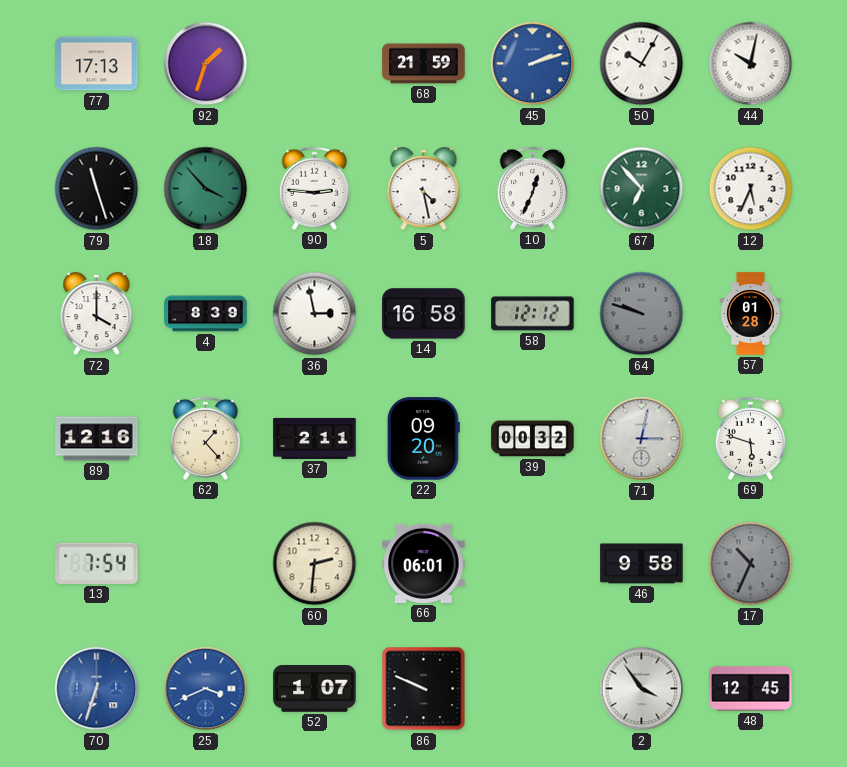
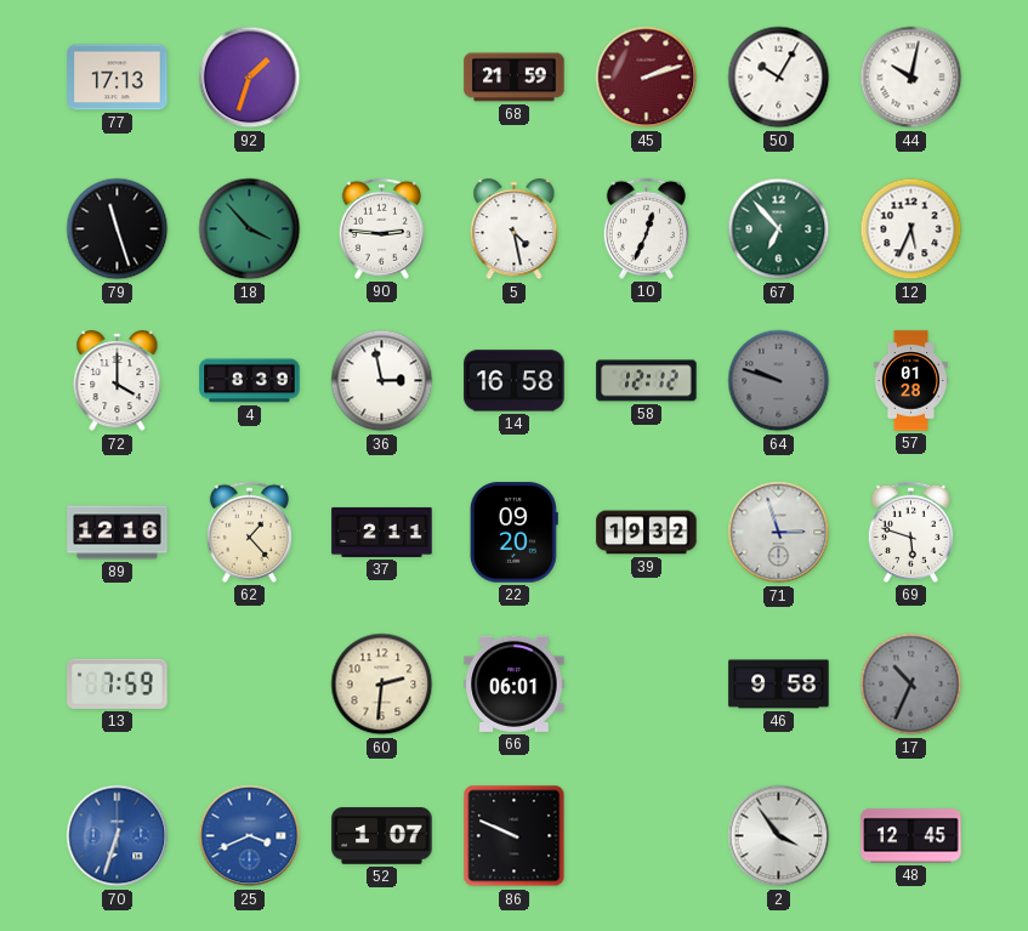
45 dial: blue -> burgundy (647, 78)
39: 00:32 -> 19:32 (647, 533)
71: 3:02 -> 2:57 (779, 533)
13: 7:54 -> 7:59 (118, 683)
